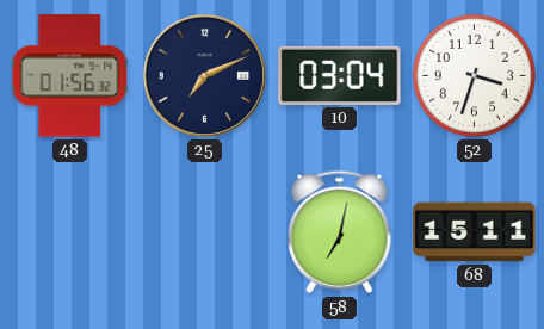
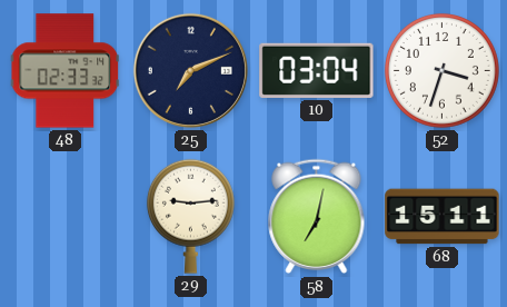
48: 01:56 -> 02:33 (66, 71)
29: none -> 9:14 (190, 216)
